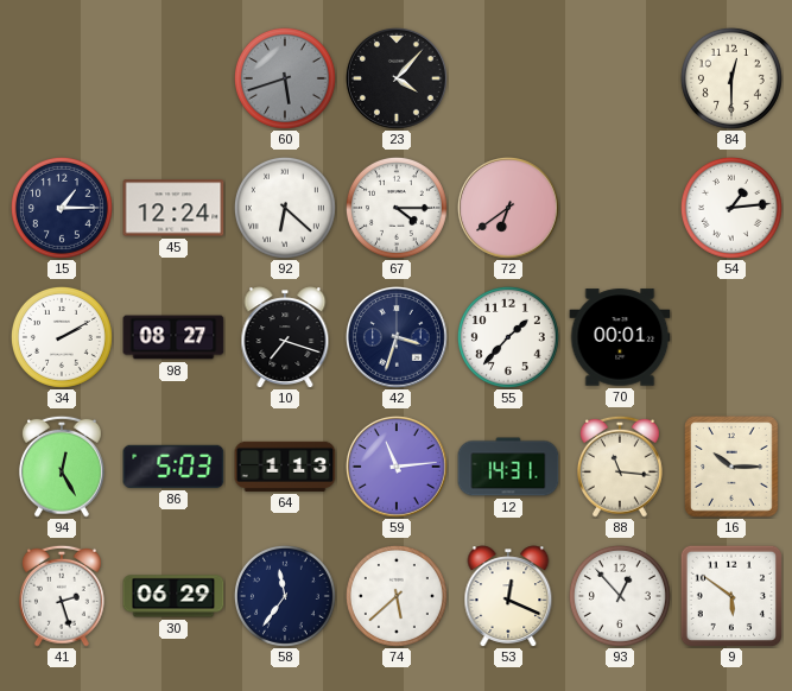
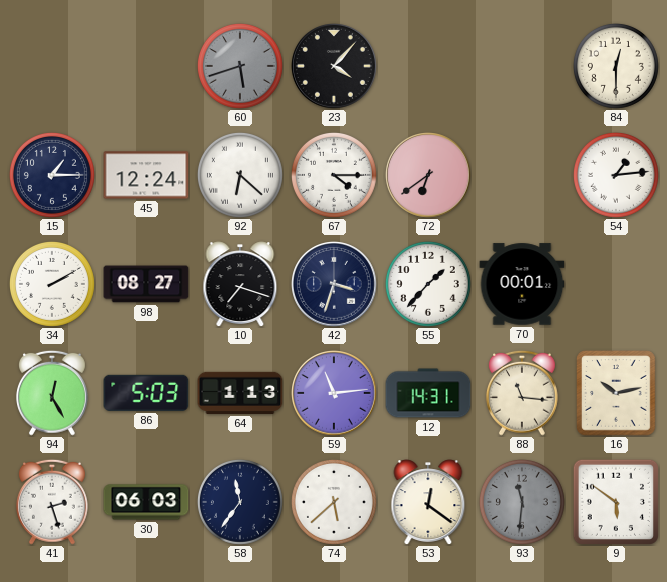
16: 10:15 -> 10:13 (616, 393)
30: 06:29 -> 06:03 (146, 502)
53: 12:19 -> 12:21 (428, 502)
93: 12:53 -> 11:31 (522, 502)
93 dial: white -> grey (522, 502)
